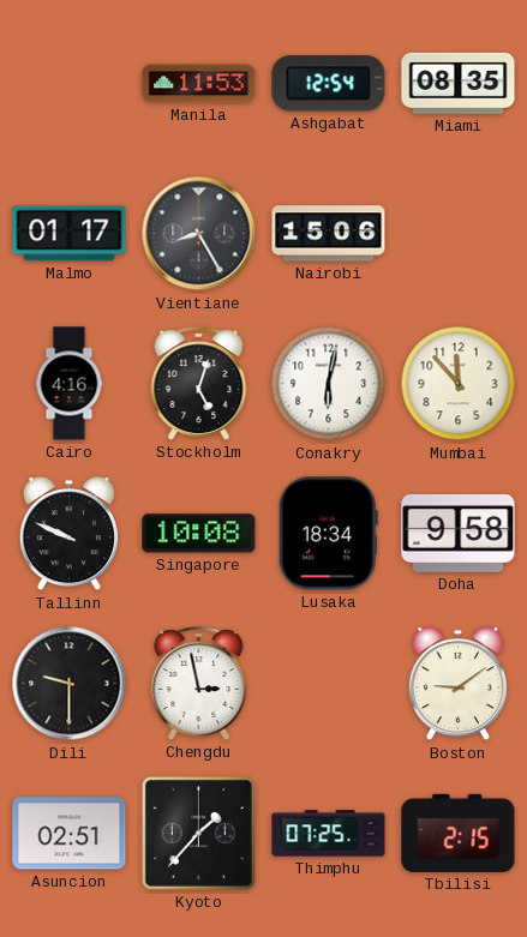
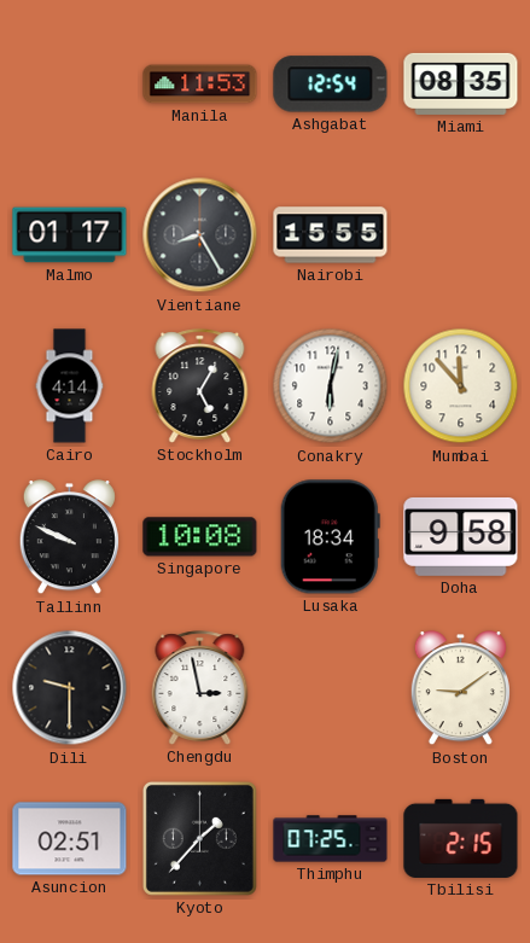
Nairobi: 15:06 -> 15:55 (331, 235)
Cairo: 4:16 -> 4:14 (70, 386)
Stockholm: 5:03 -> 5:05 (200, 386)
